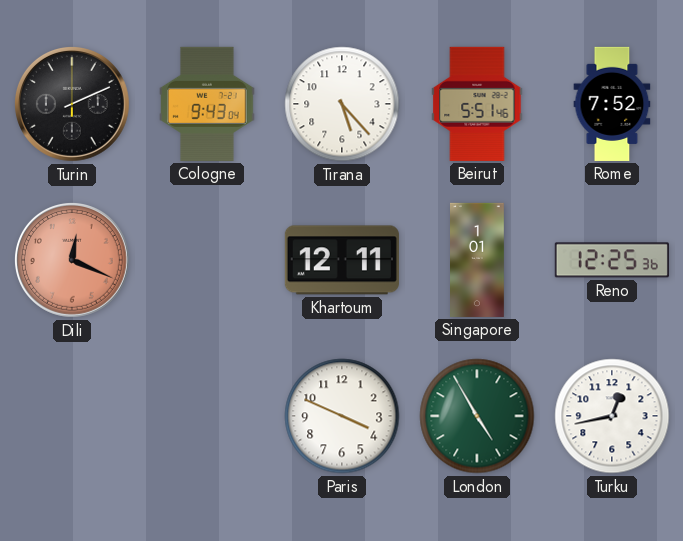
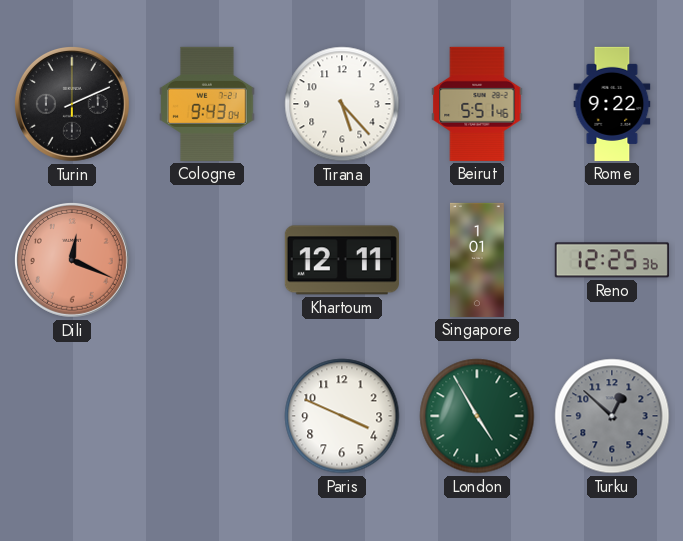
Rome: 7:52 -> 9:22 (612, 104)
Turku: 12:43 -> 12:52 (612, 416)
Turku dial: white -> grey (612, 416)
